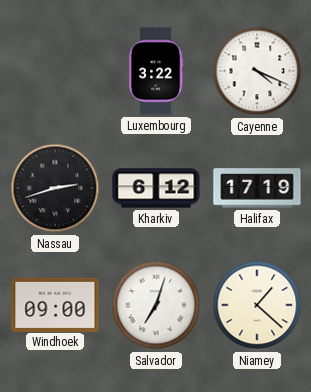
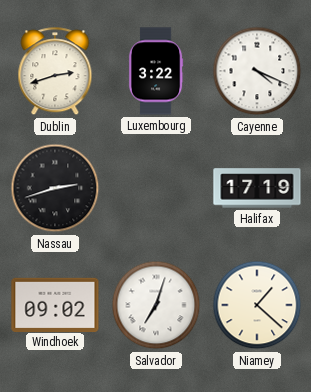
Dublin: none -> 2:42 (55, 72)
Kharkiv: 6:12 -> none (156, 188)
Windhoek: 09:00 -> 09:02 (55, 304)
